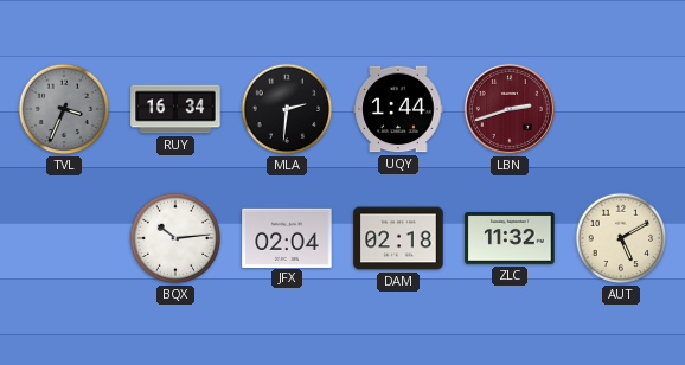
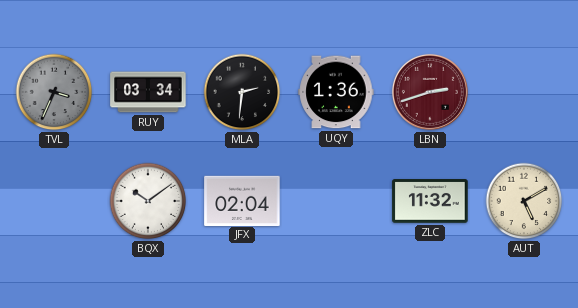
RUY: 16:34 -> 03:34 (148, 92)
UQY: 1:44 -> 1:36 (336, 92)
BQX: 10:14 -> 10:09 (148, 201)
DAM: 02:18 -> none (398, 238)
